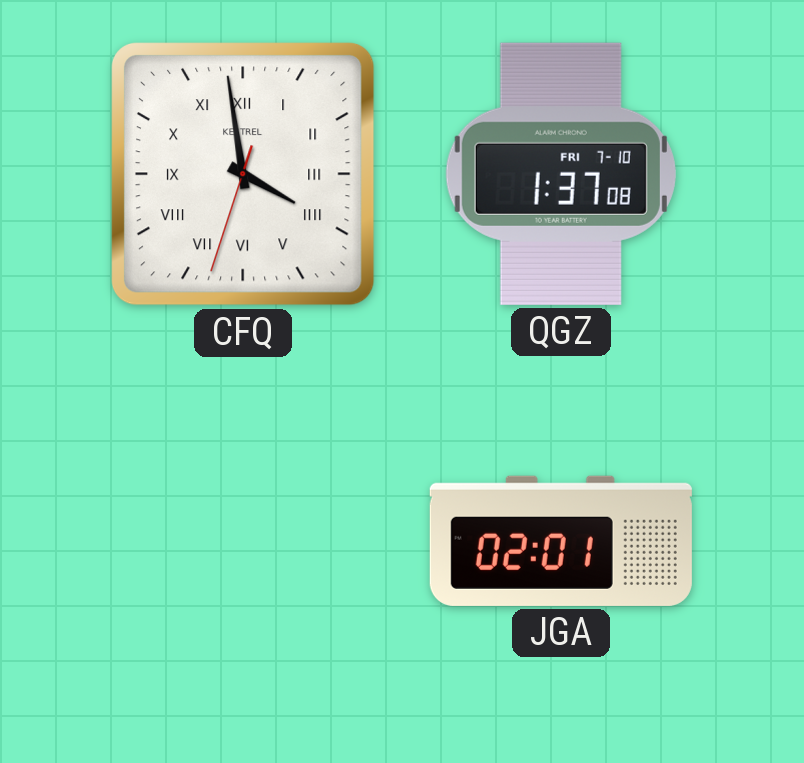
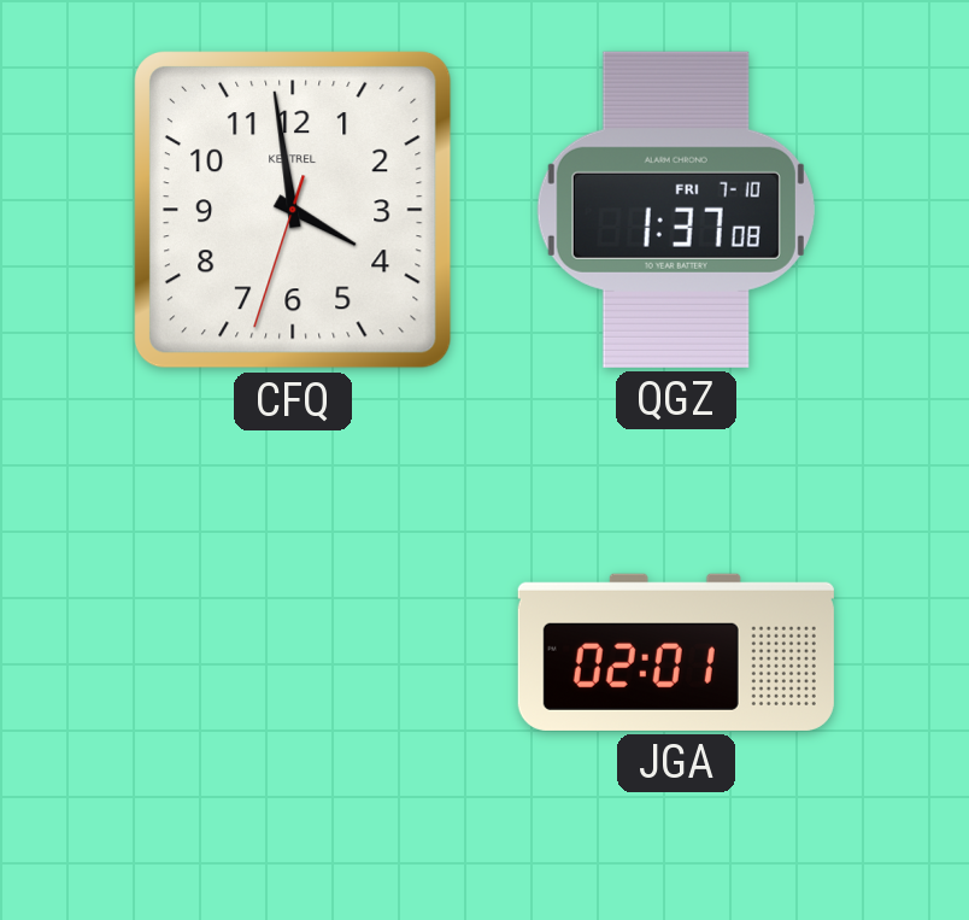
CFQ numerals: Roman -> Arabic (293, 210)
